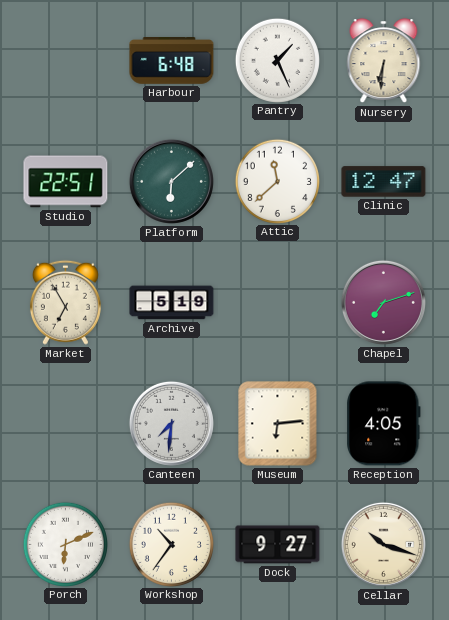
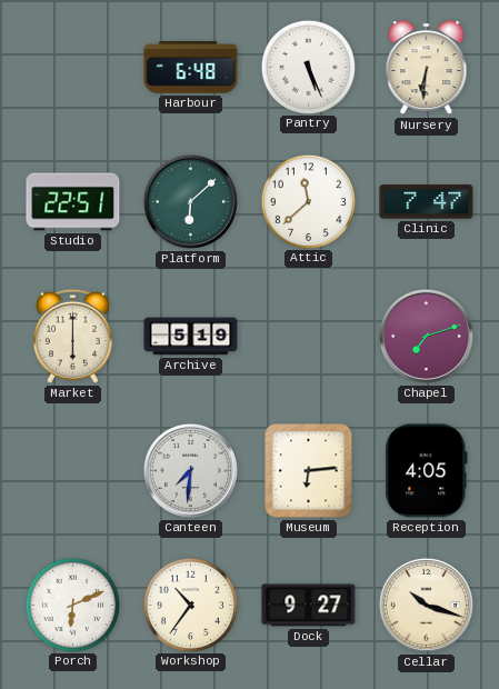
Pantry: 1:26 -> 5:26 (308, 67)
Clinic: 12:47 -> 7:47 (427, 202)
Market: 6:55 -> 6:00 (72, 336)
